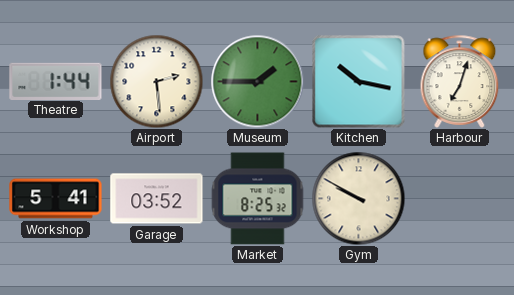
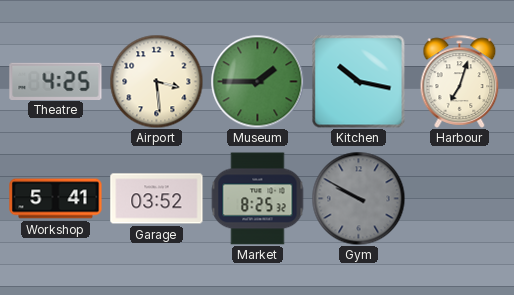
Theatre: 1:44 -> 4:25 (56, 81)
Airport: 2:29 -> 3:29 (156, 81)
Gym dial: cream -> grey (358, 198)
